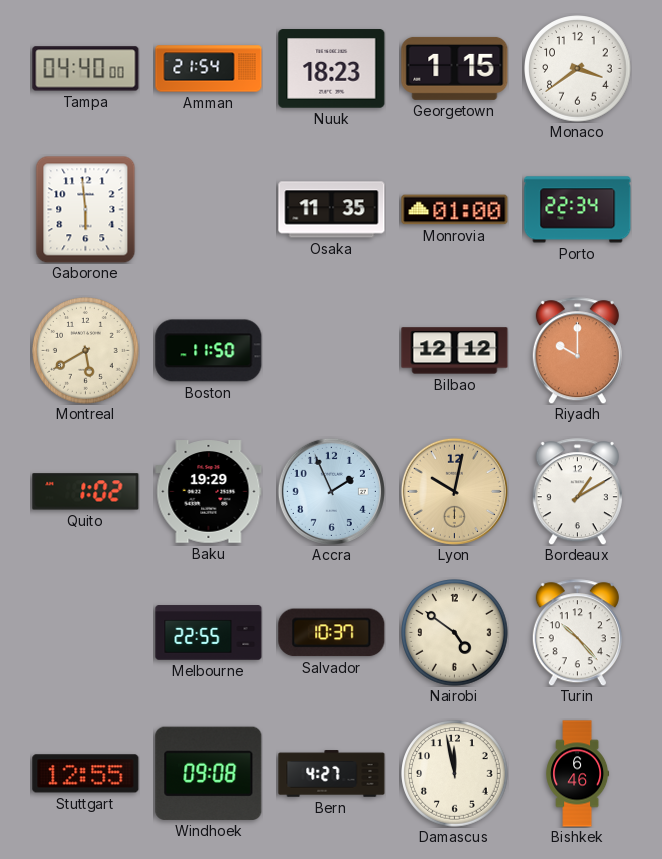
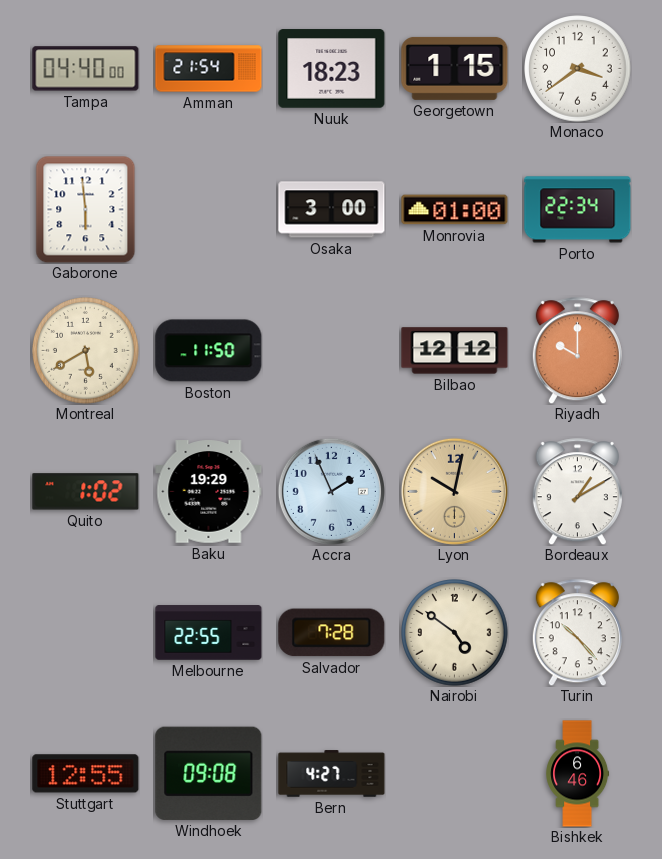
Osaka: 11:35 -> 3:00 (332, 210)
Salvador: 10:37 -> 7:28 (332, 633)
Damascus: 11:58 -> none (455, 774)
